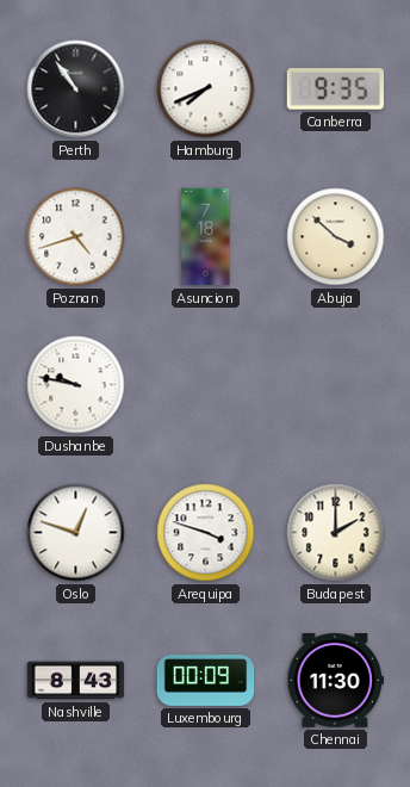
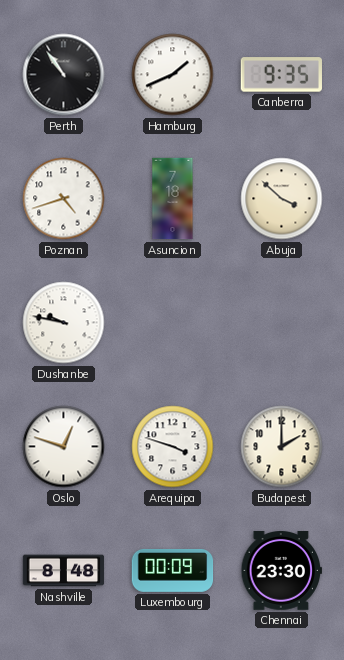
Hamburg: 7:41 -> 1:41 (173, 75)
Nashville: 8:43 -> 8:48 (64, 571)
Chennai: 11:30 -> 23:30 (281, 571)
